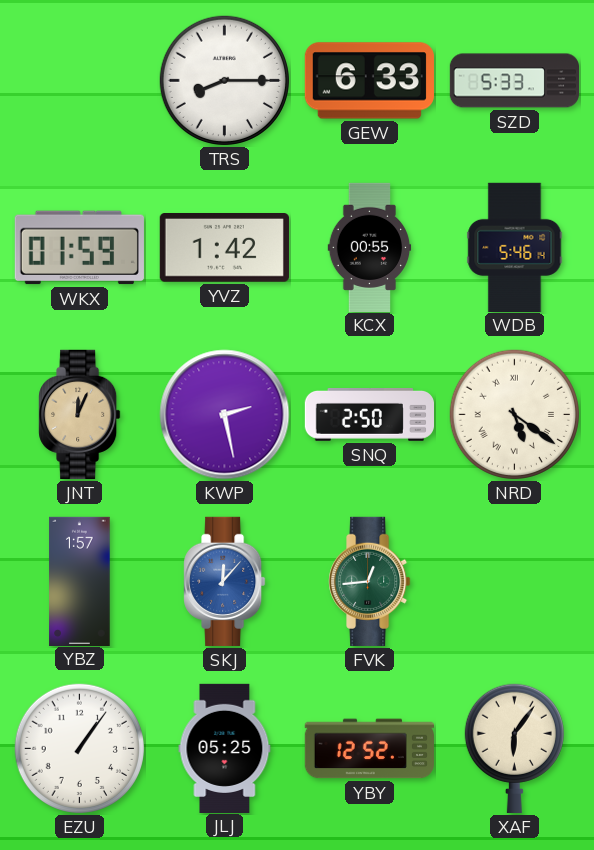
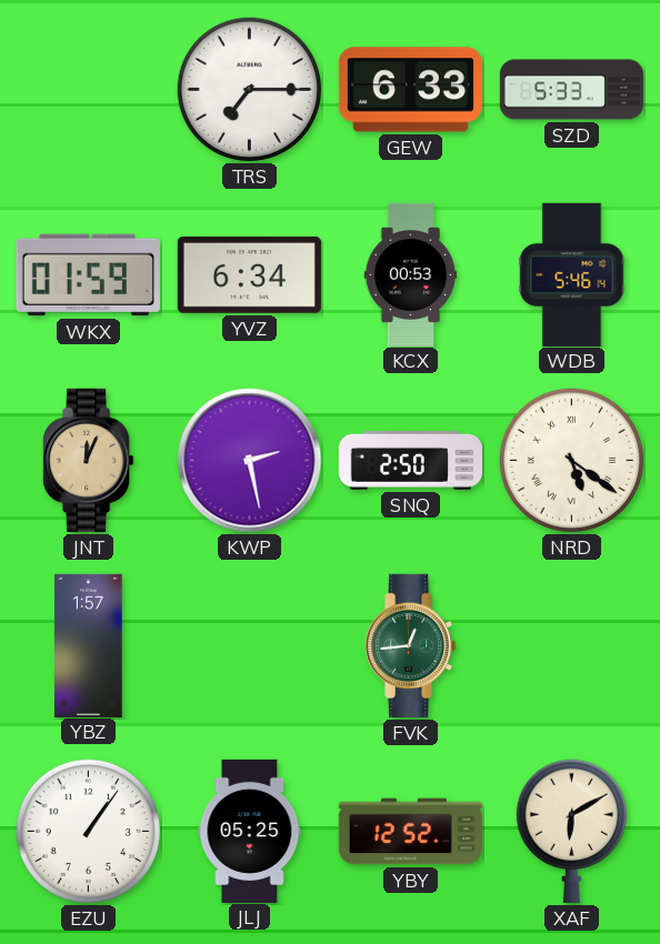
TRS: 8:15 -> 7:15 (249, 89)
YVZ: 1:42 -> 6:34 (249, 275)
KCX: 00:55 -> 00:53 (411, 274)
SKJ: 12:07 -> none (225, 581)
XAF: 6:06 -> 6:10 (571, 831)
